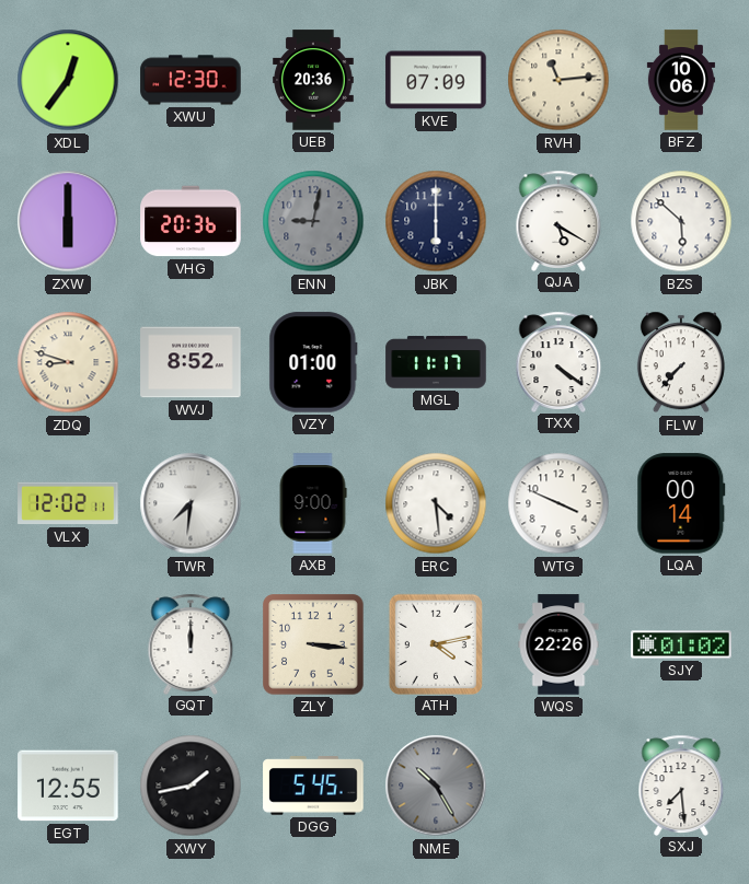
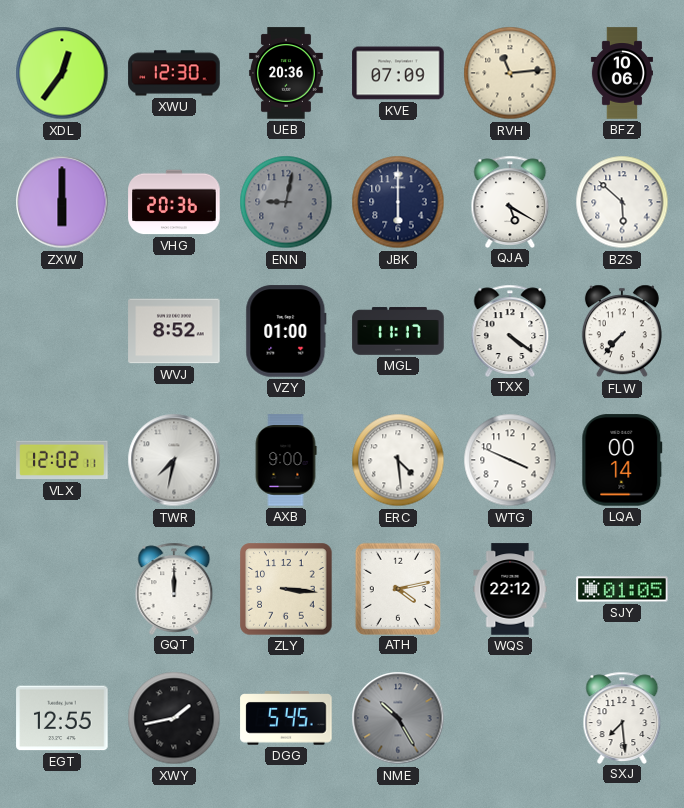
ZDQ: 8:48 -> none (68, 362)
TWR: 7:31 -> 7:32 (174, 460)
WQS: 22:26 -> 22:12 (510, 589)
SJY: 01:02 -> 01:05 (622, 589)
